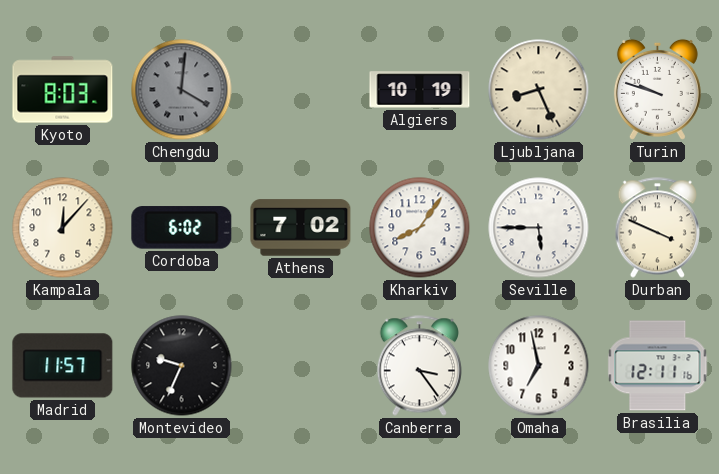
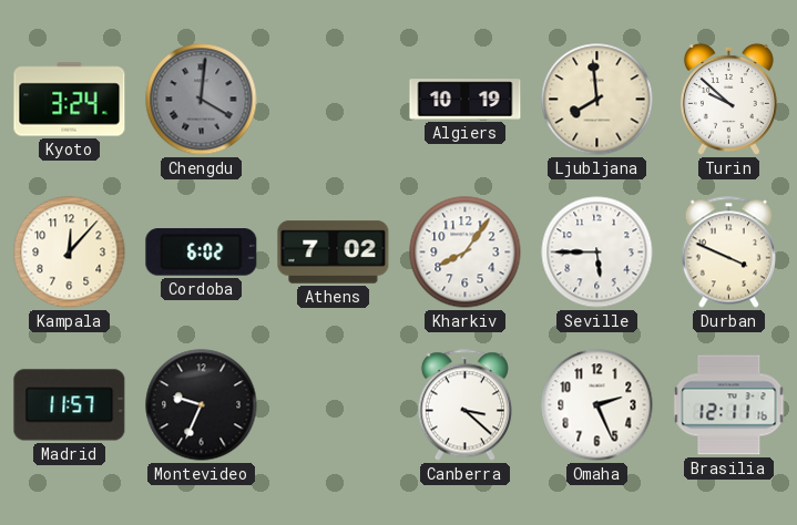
Kyoto: 8:03 -> 3:24 (70, 100)
Ljubljana: 8:26 -> 7:59 (597, 100)
Turin: 9:48 -> 9:52 (728, 99)
Canberra: 3:24 -> 3:22 (464, 405)
Omaha: 6:58 -> 2:26 (597, 405)
